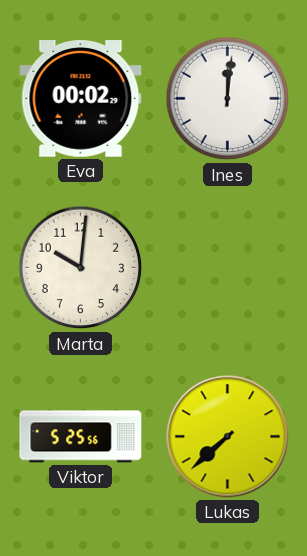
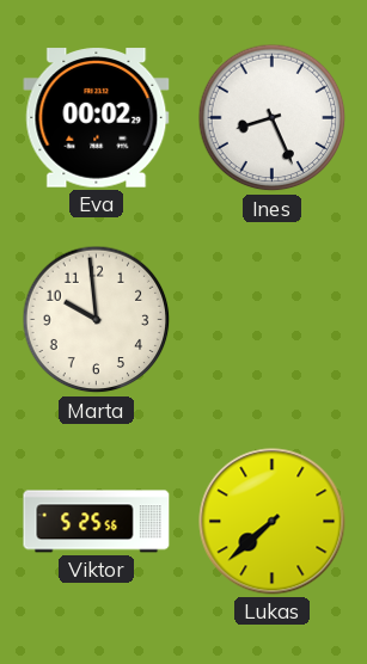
Ines: 12:01 -> 8:26 (273, 118)
Marta: 10:01 -> 9:59 (97, 320)
